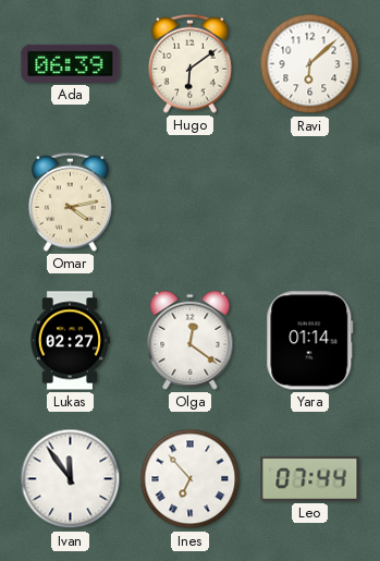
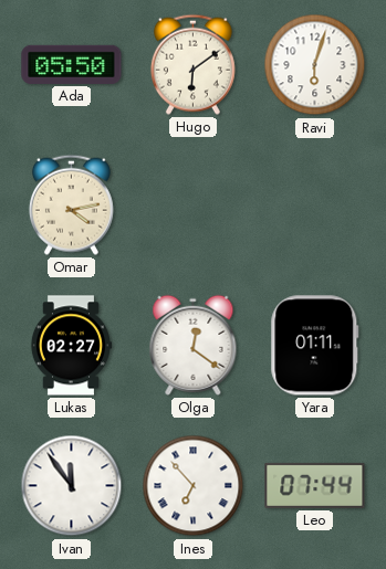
Ada: 06:39 -> 05:50 (72, 64)
Ravi: 6:08 -> 6:03 (315, 65)
Yara: 01:14 -> 01:11 (315, 346)
